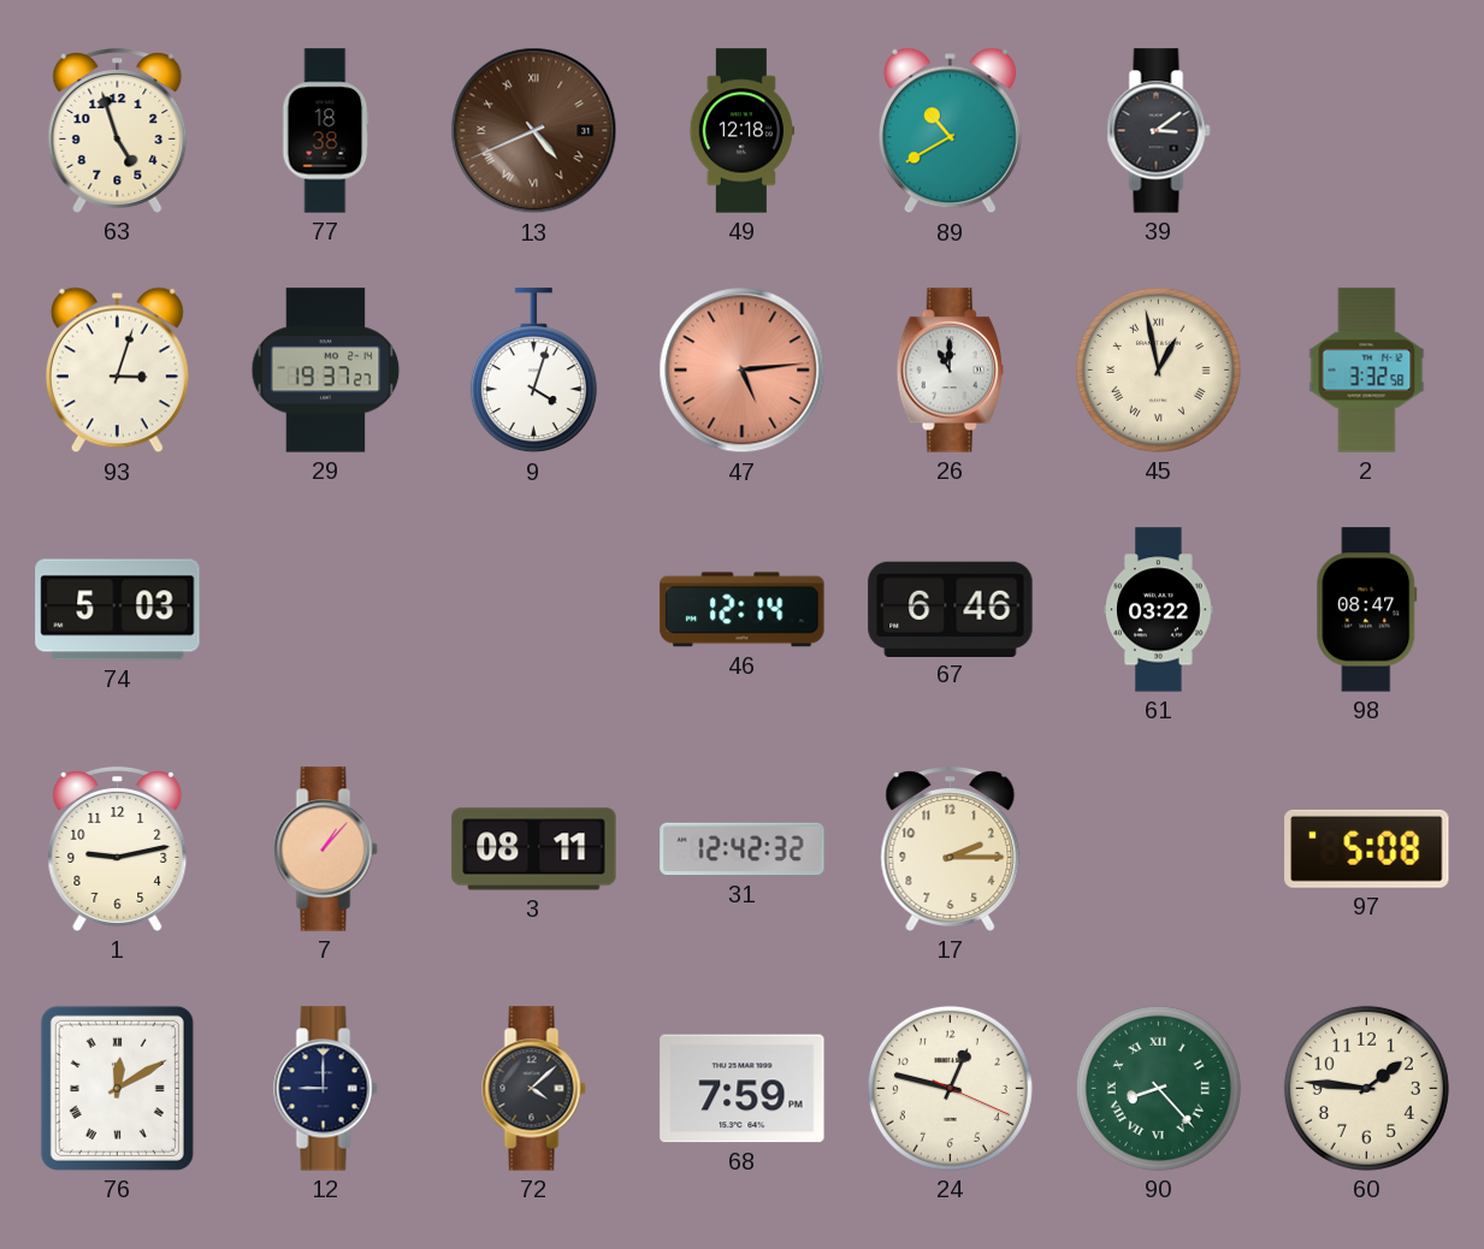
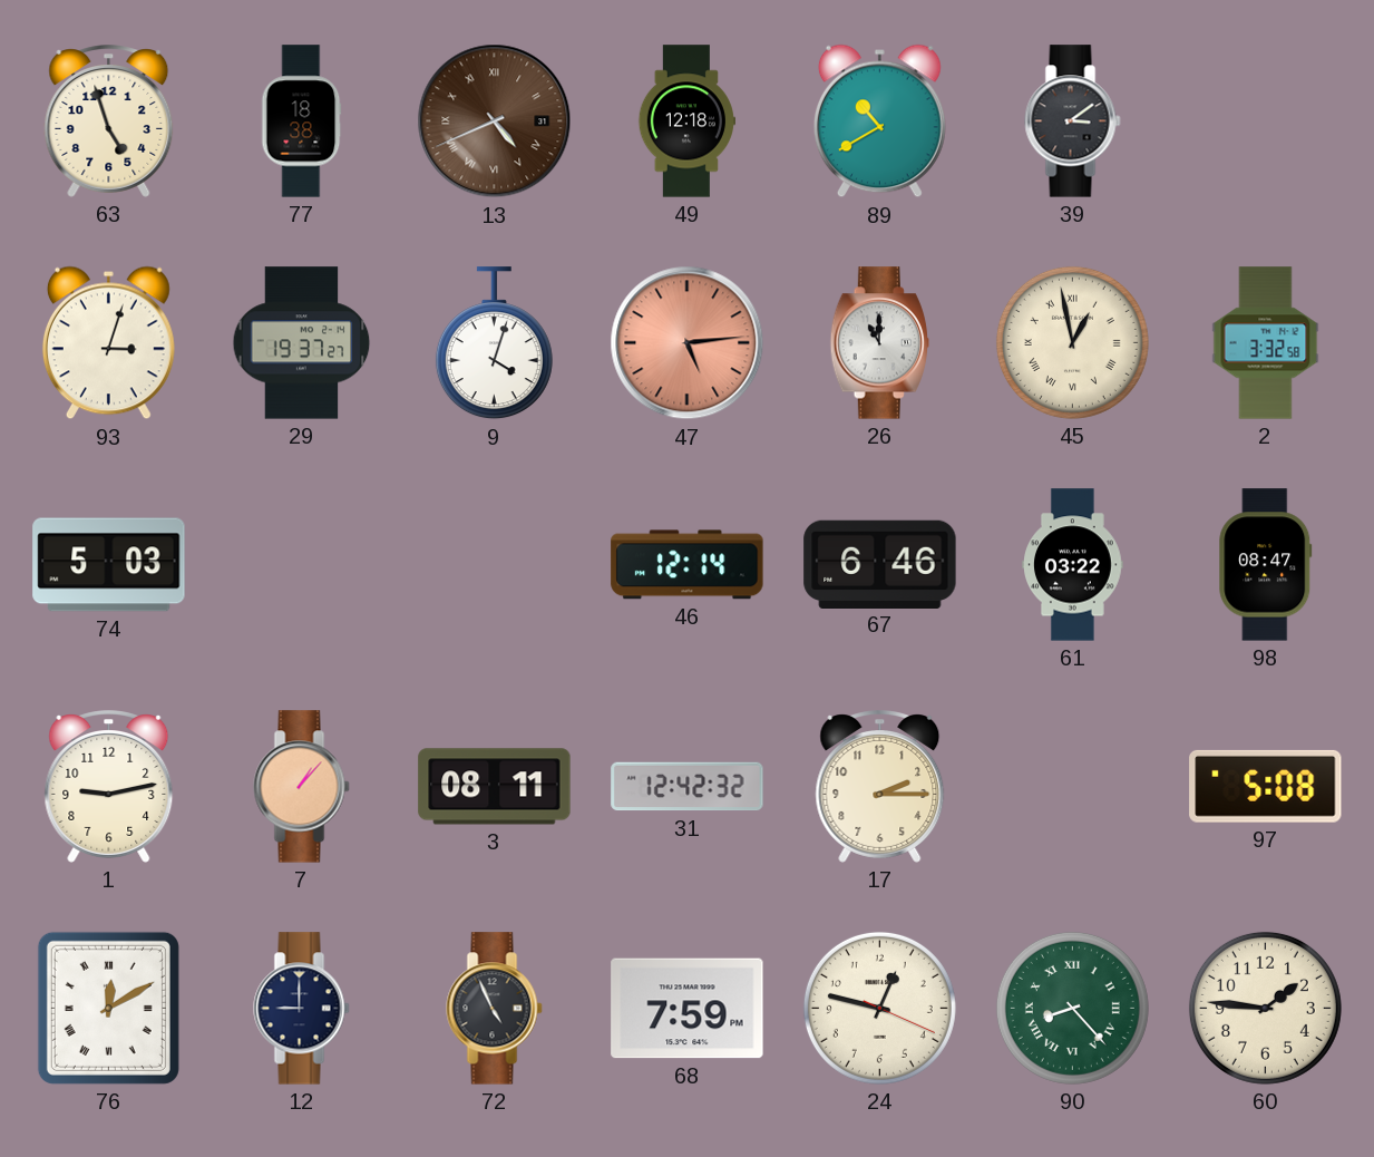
72: 4:08 -> 4:56 (495, 1009)
